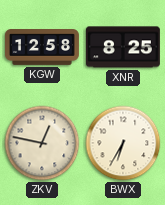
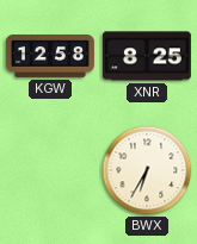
ZKV: 12:47 -> none (42, 143)
